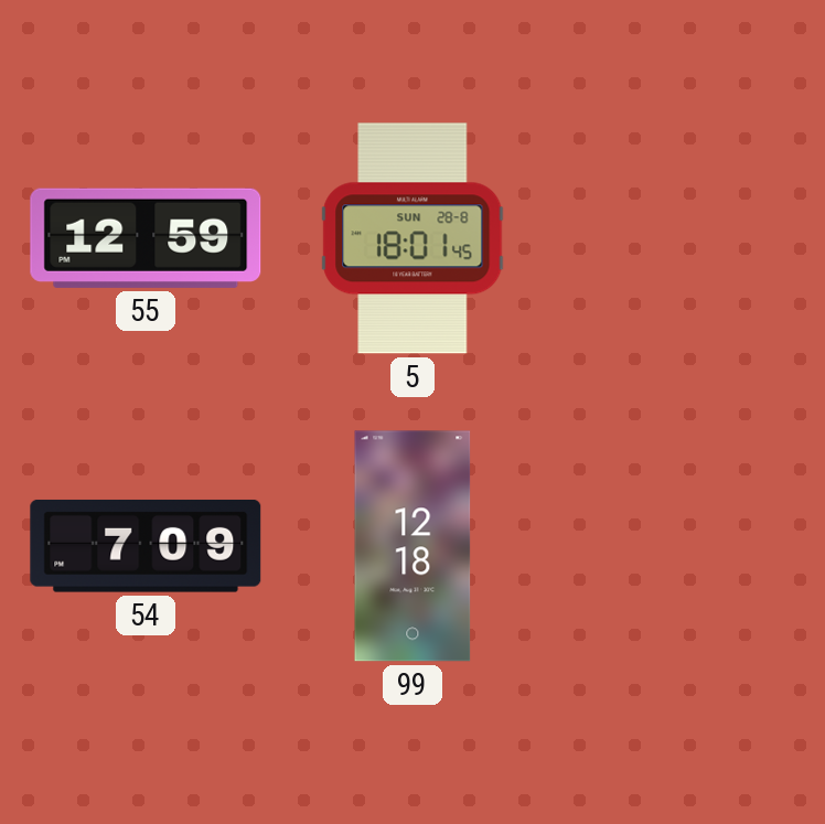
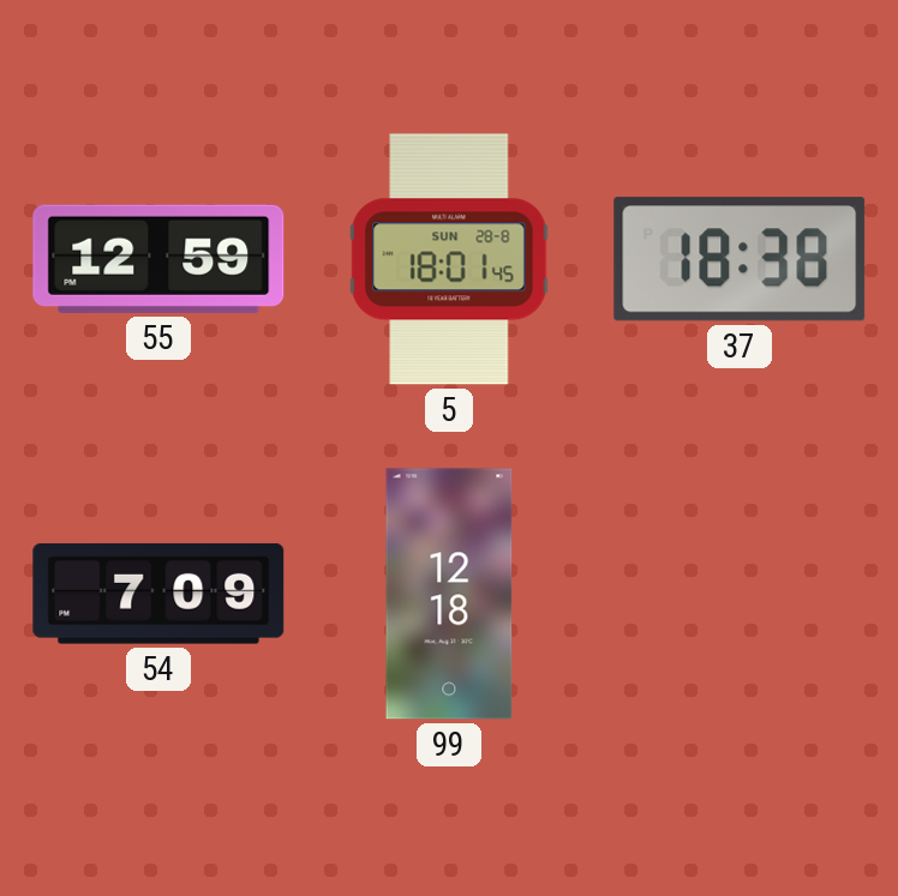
37: none -> 18:38 (740, 259)
